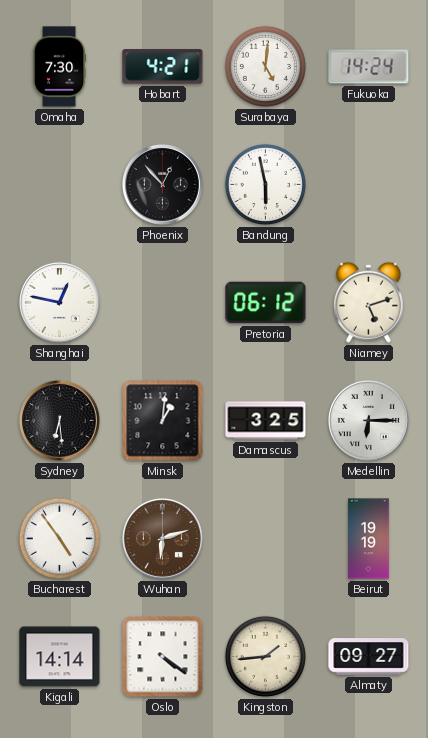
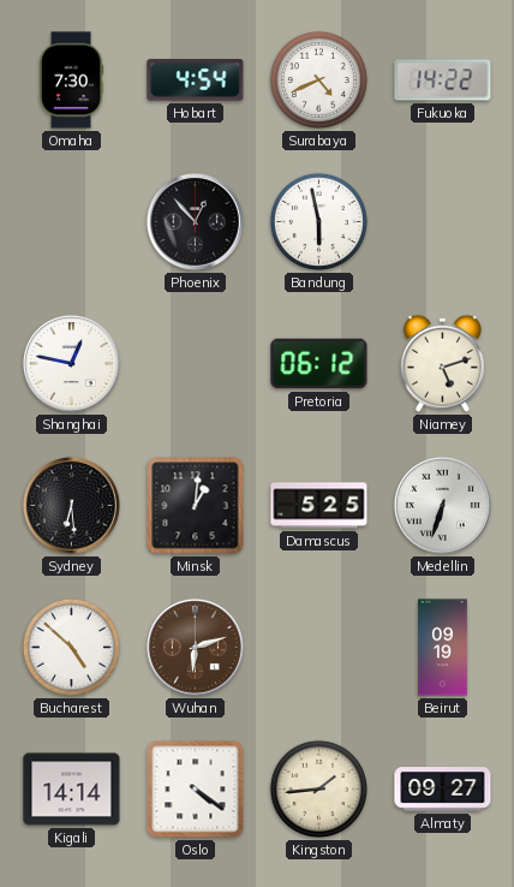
Hobart: 4:21 -> 4:54 (196, 81)
Surabaya: 5:01 -> 4:41 (318, 79)
Fukuoka: 14:24 -> 14:22 (443, 81)
Damascus: 3:25 -> 5:25 (319, 506)
Medellin: 6:15 -> 6:33 (442, 505)
Bucharest: 4:54 -> 4:52 (71, 647)
Beirut: 19:19 -> 09:19 (443, 648)
